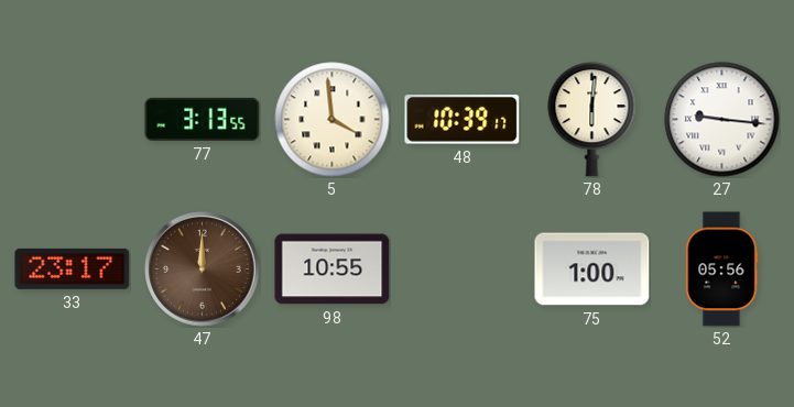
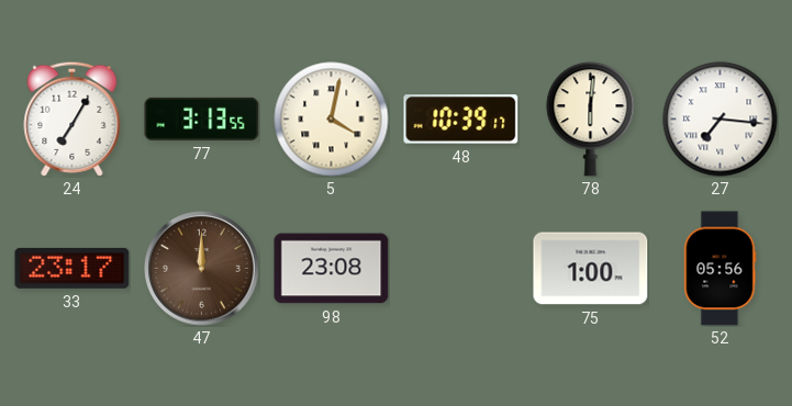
24: none -> 7:05 (72, 119)
5: 3:59 -> 4:02 (332, 120)
27: 9:16 -> 7:16 (721, 120)
98: 10:55 -> 23:08 (332, 269)
